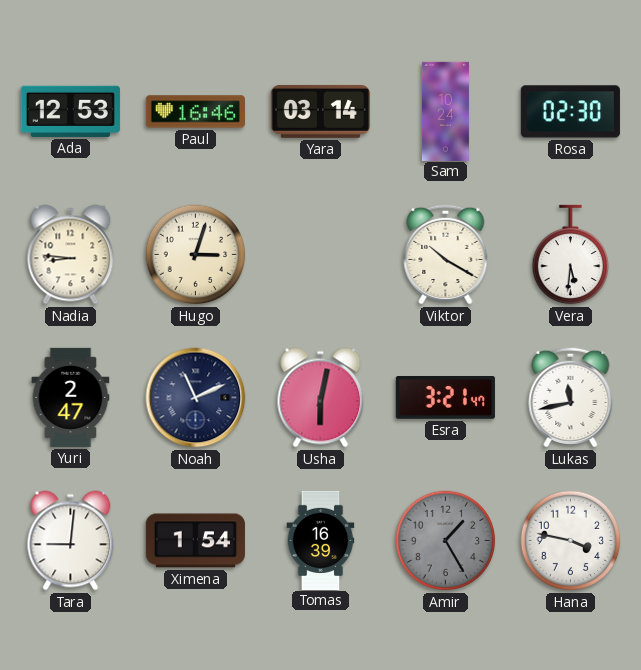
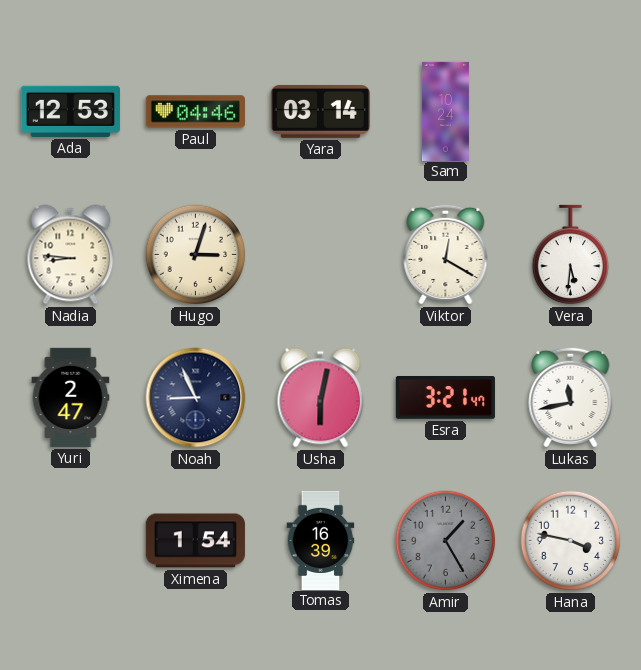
Paul: 16:46 -> 04:46 (195, 112)
Rosa: 02:30 -> none (570, 112)
Viktor: 10:20 -> 12:20 (446, 254)
Noah: 11:11 -> 8:56 (196, 398)
Tara: 9:01 -> none (71, 541)
